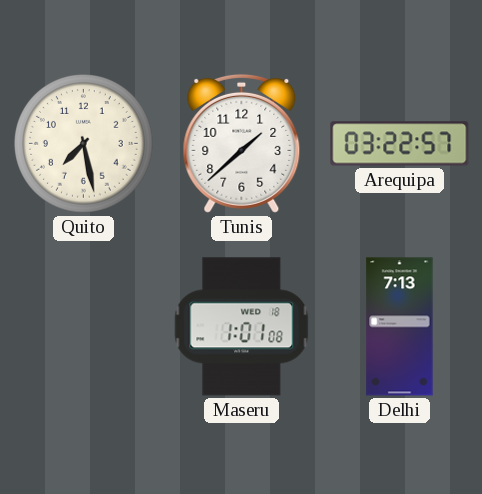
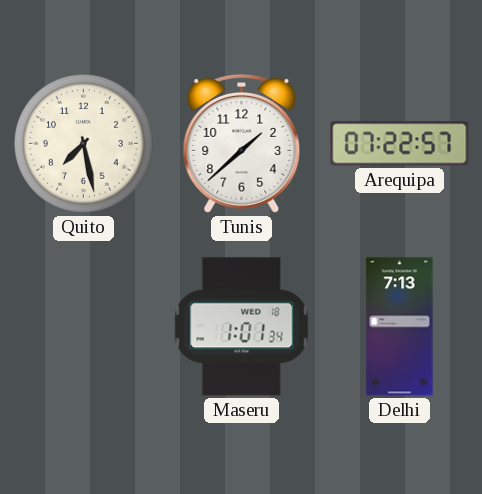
Arequipa: 03:22 -> 07:22 (400, 144)
Maseru: 1:01:08 -> 1:01:34 (242, 327)
